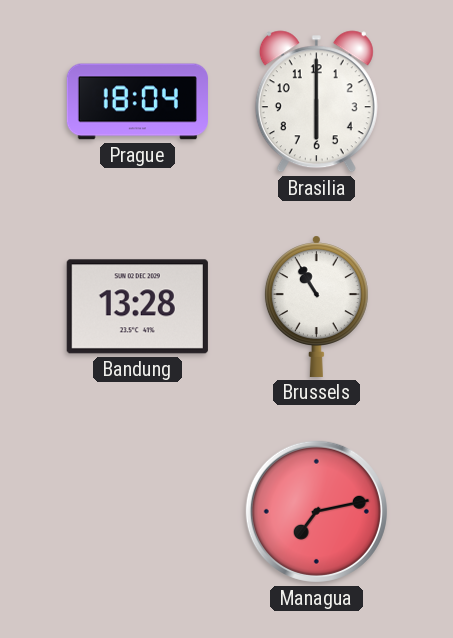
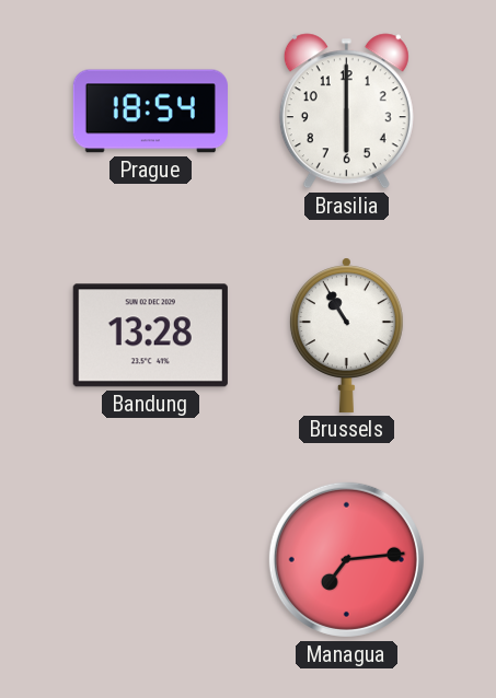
Prague: 18:04 -> 18:54 (150, 112)
Managua: 7:13 -> 7:14 (346, 559)
